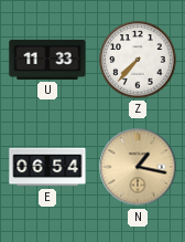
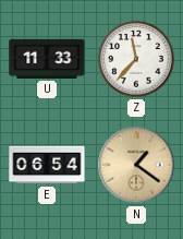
Z: 7:37 -> 11:37 (136, 59)
N: 1:17 -> 1:21 (136, 165)
